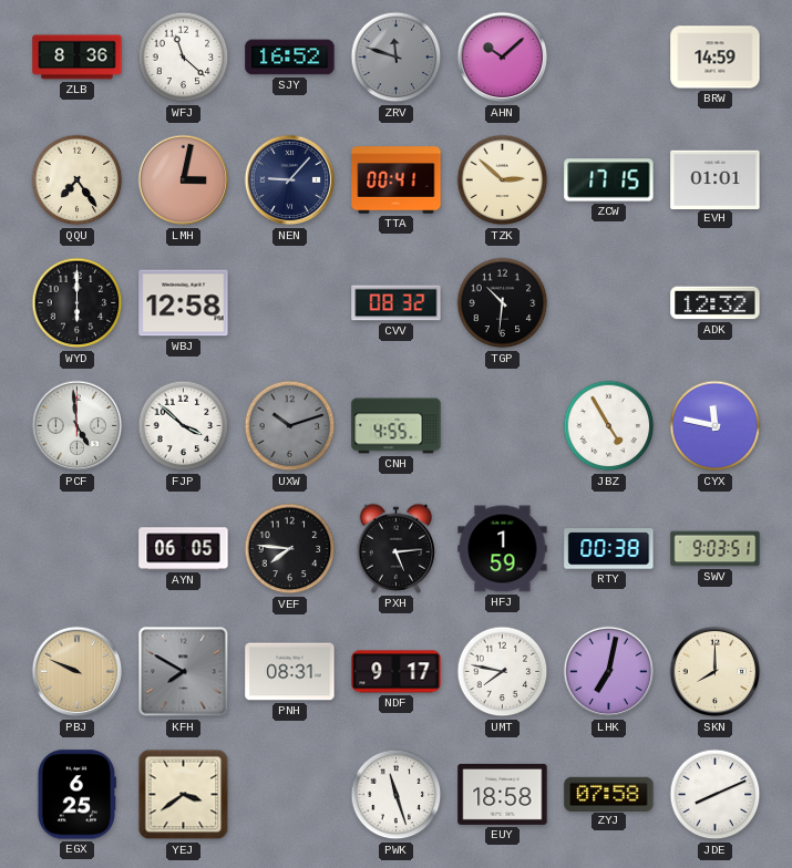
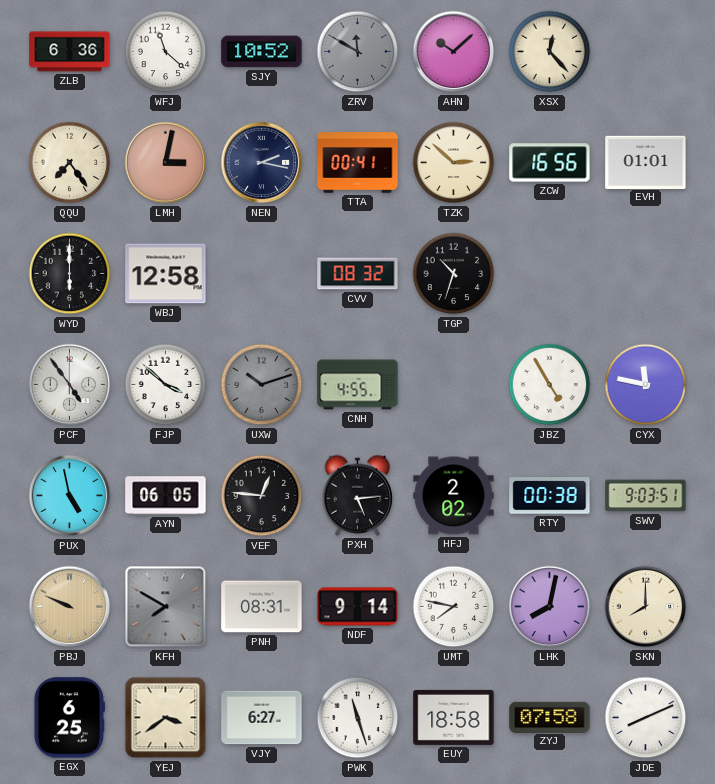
ZLB: 8:36 -> 6:36 (70, 52)
SJY: 16:52 -> 10:52 (262, 52)
ZRV: 11:48 -> 11:50 (358, 52)
XSX: none -> 12:23 (550, 52)
BRW: 14:59 -> none (716, 58)
NEN: 9:07 -> 2:17 (262, 163)
ZCW: 17:15 -> 16:56 (550, 163)
TGP: 10:31 -> 10:33 (454, 274)
ADK: 12:32 -> none (716, 303)
PCF: 4:59 -> 4:54 (70, 385)
PUX: none -> 4:58 (70, 496)
VEF: 7:46 -> 12:46 (262, 496)
HFJ: 1:59 -> 2:02 (454, 496)
NDF: 9:17 -> 9:14 (358, 607)
LHK: 7:02 -> 8:02 (550, 607)
VJY: none -> 6:27 (262, 718)
